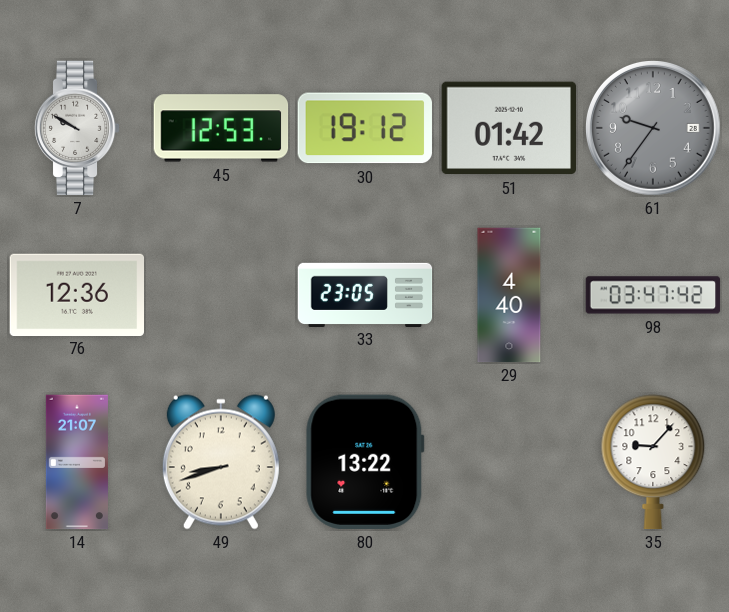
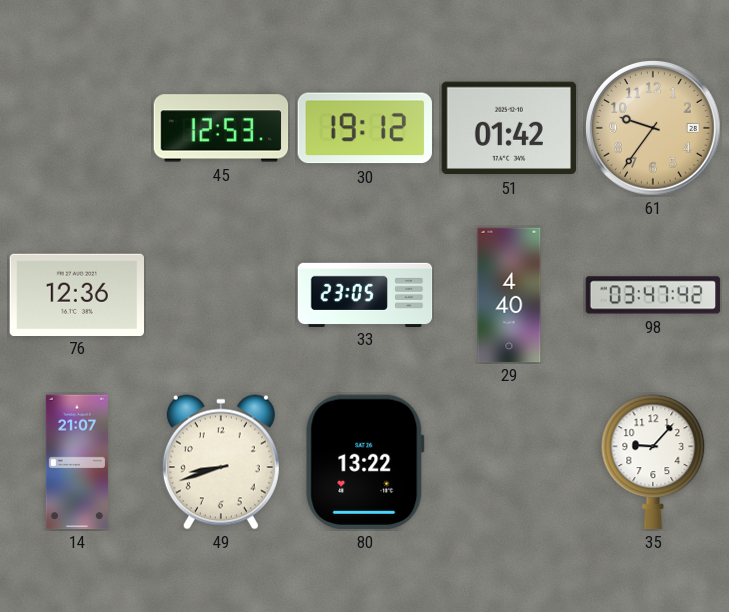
7: 9:50 -> none (77, 128)
61 dial: grey -> champagne (654, 129)
